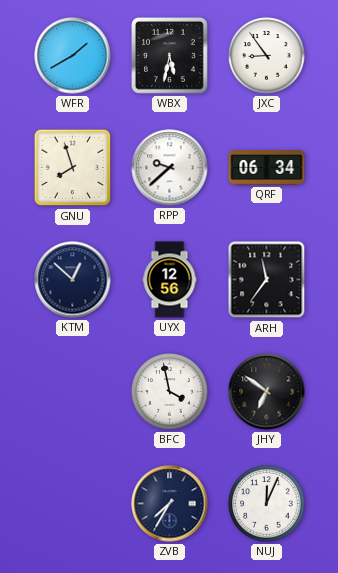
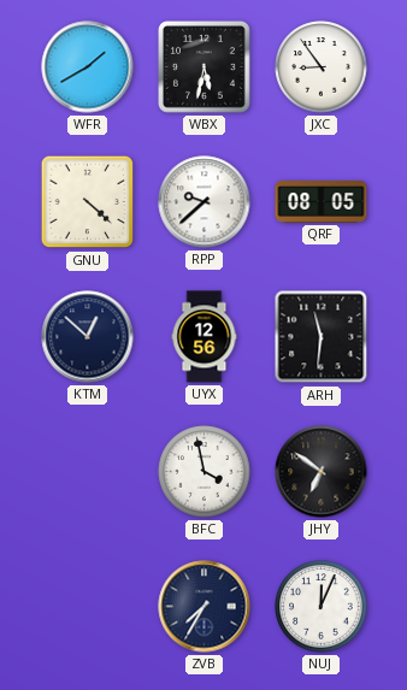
GNU: 7:57 -> 4:22 (88, 202)
QRF: 06:34 -> 08:05 (322, 202)
ARH: 11:36 -> 11:31 (322, 337)
